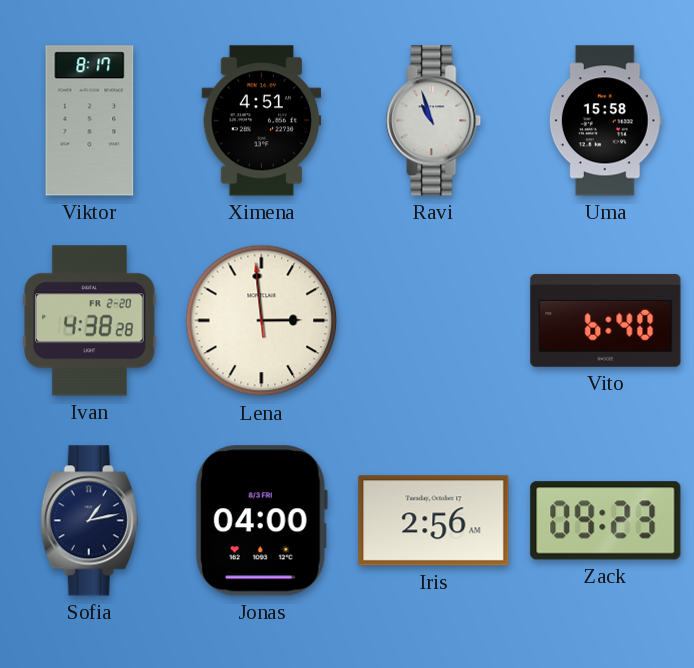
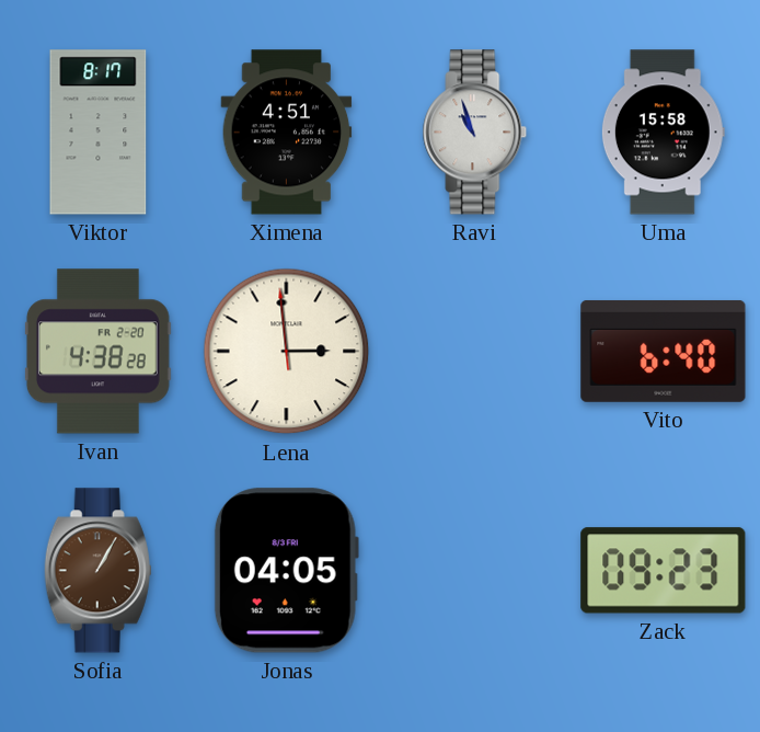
Sofia: 1:13 -> 1:05 (97, 571)
Sofia dial: navy -> brown (97, 571)
Jonas: 04:00 -> 04:05 (286, 571)
Iris: 2:56 -> none (434, 521)
